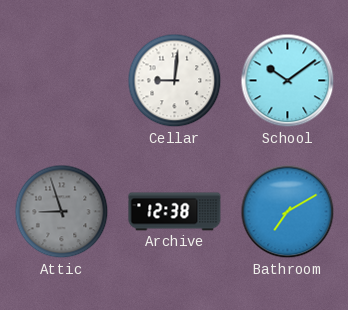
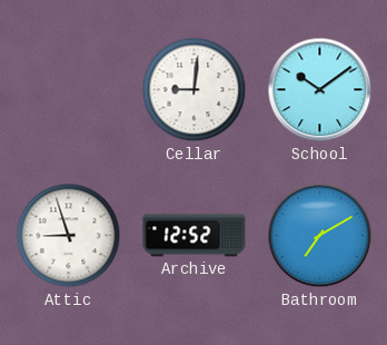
Attic dial: grey -> white (69, 236)
Archive: 12:38 -> 12:52 (195, 236)
